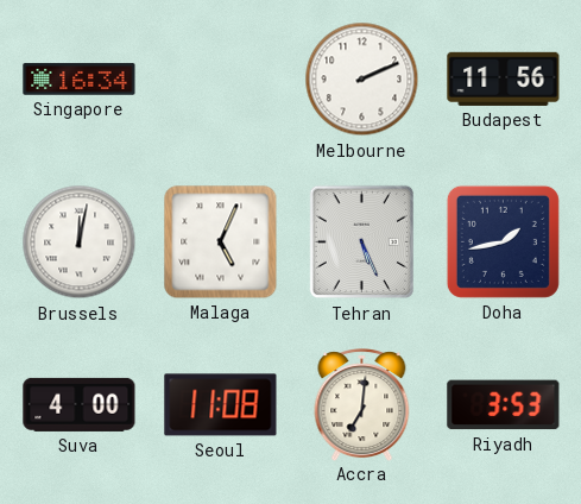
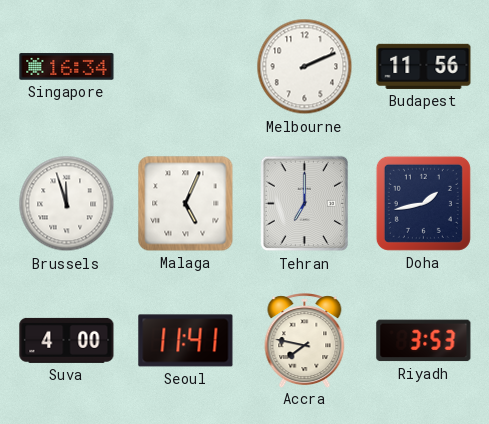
Brussels: 12:02 -> 11:57 (67, 204)
Tehran: 5:26 -> 7:00 (304, 204)
Seoul: 11:08 -> 11:41 (186, 341)
Accra: 7:01 -> 7:47 (305, 340)
